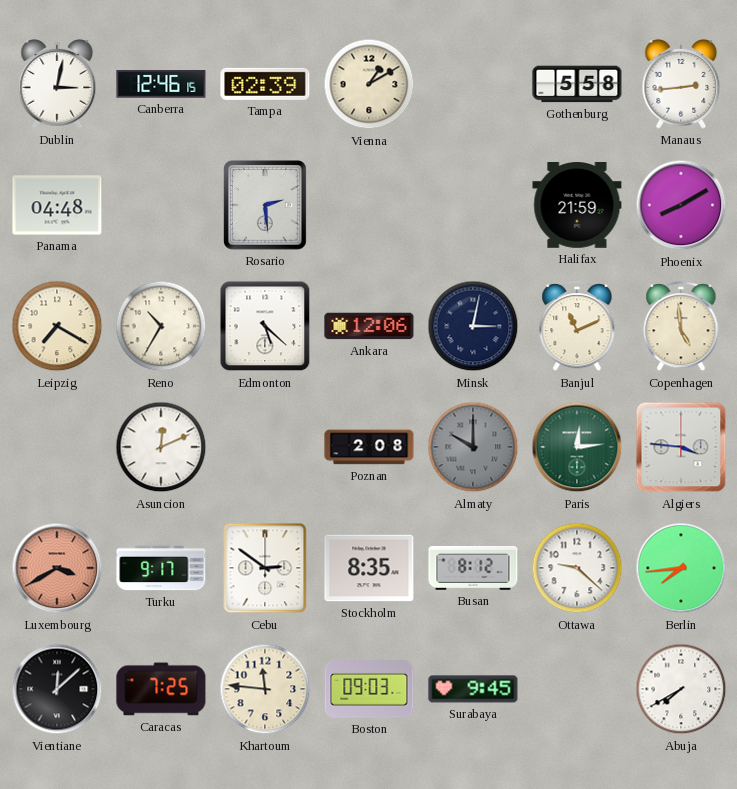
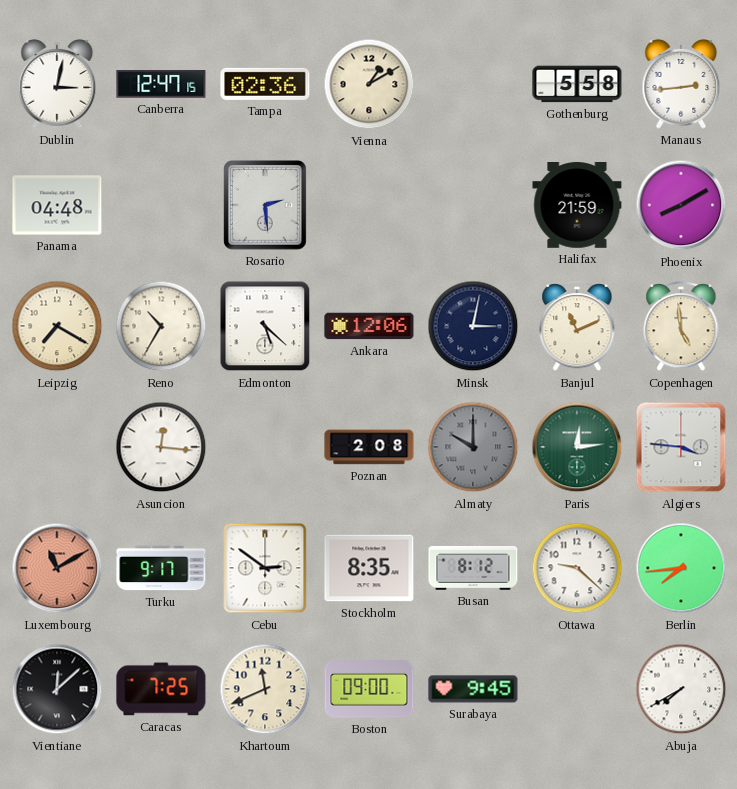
Canberra: 12:46 -> 12:47 (161, 84)
Tampa: 02:39 -> 02:36 (265, 84)
Asuncion: 12:11 -> 12:16 (161, 447)
Luxembourg: 3:40 -> 11:10 (57, 568)
Khartoum: 11:46 -> 11:41 (265, 689)
Boston: 09:03 -> 09:00 (369, 690)
